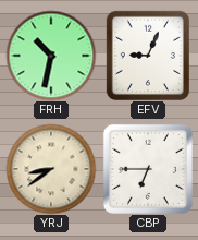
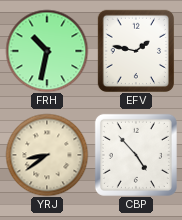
EFV: 9:04 -> 1:47 (135, 50)
CBP: 6:45 -> 4:53 (136, 155)
